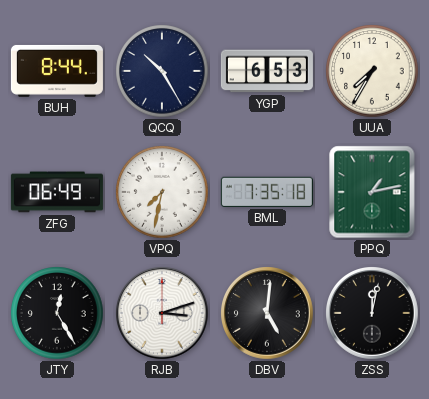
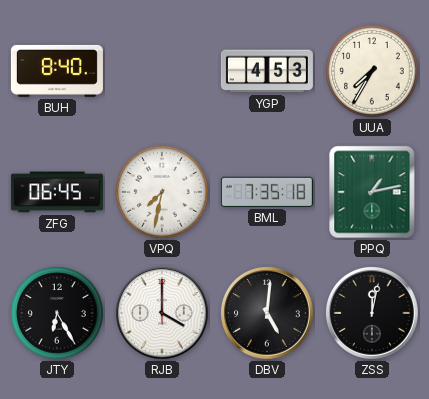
BUH: 8:44 -> 8:40 (57, 71)
QCQ: 10:25 -> none (162, 71)
YGP: 6:53 -> 4:53 (267, 71)
ZFG: 06:49 -> 06:45 (57, 192)
JTY: 12:25 -> 6:25 (57, 313)
RJB: 3:12 -> 4:00 (163, 314)
